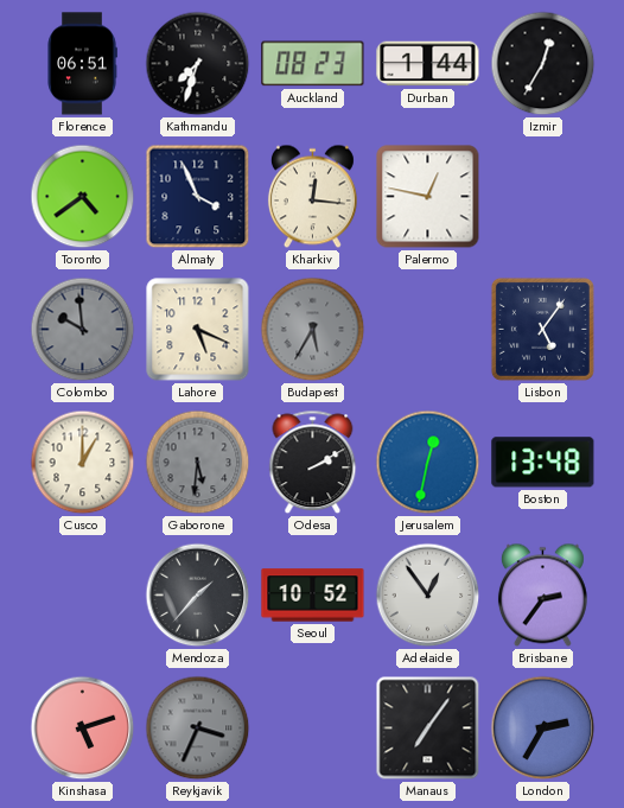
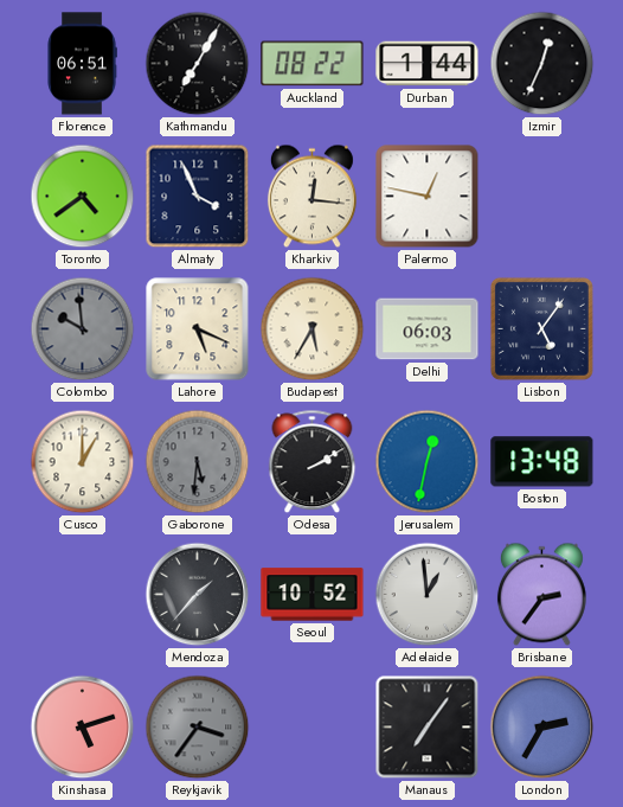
Kathmandu: 7:33 -> 7:05 (198, 64)
Auckland: 08:23 -> 08:22 (313, 64)
Izmir: 12:35 -> 12:34 (542, 64)
Budapest dial: grey -> cream (313, 329)
Delhi: none -> 06:03 (428, 329)
Adelaide: 12:54 -> 12:59 (428, 595)
Reykjavik: 3:34 -> 3:36 (198, 728)
